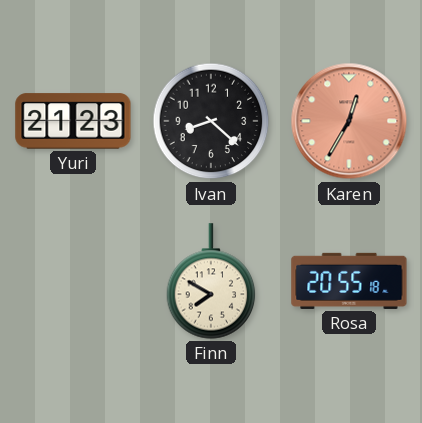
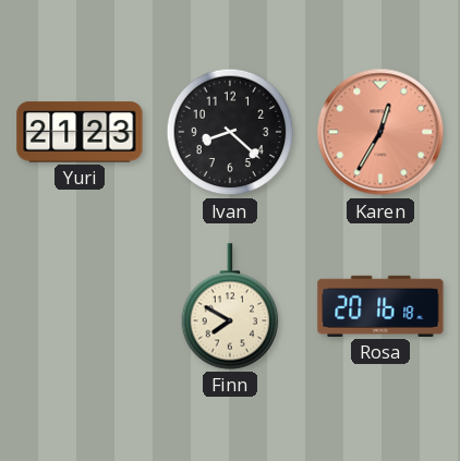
Rosa: 20:55 -> 20:16 (380, 306)
